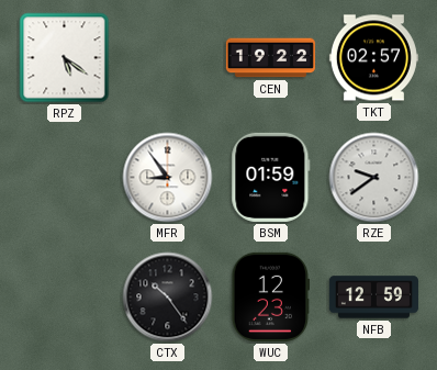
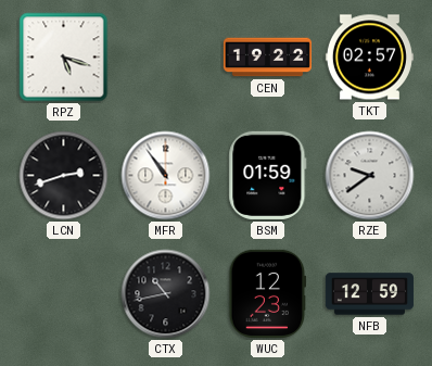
RPZ: 5:21 -> 5:18 (64, 58)
LCN: none -> 2:42 (64, 176)
MFR: 8:54 -> 10:54 (166, 176)
CTX: 10:24 -> 10:43 (166, 294)
